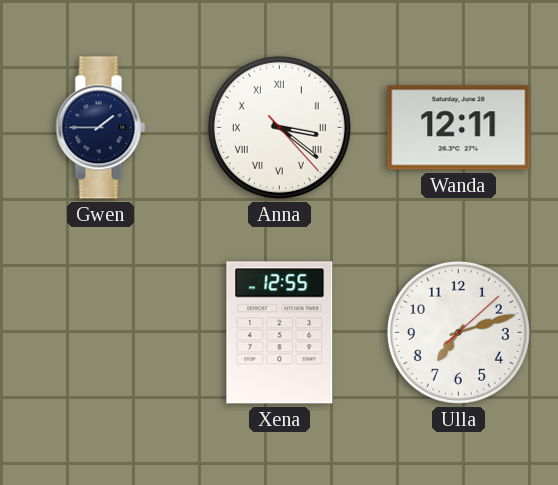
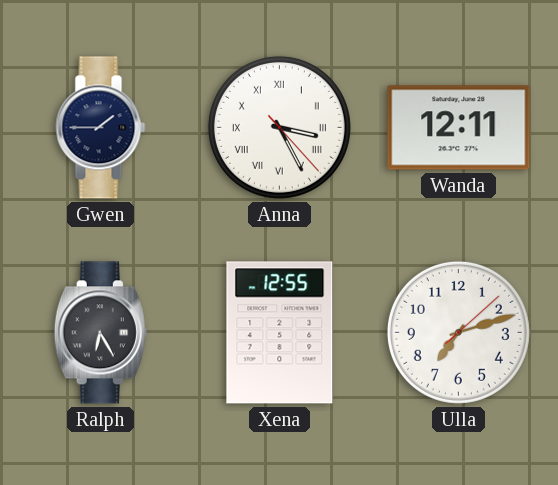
Anna: 3:21 -> 3:25 (279, 127)
Ralph: none -> 6:25 (100, 333)
